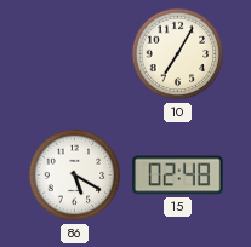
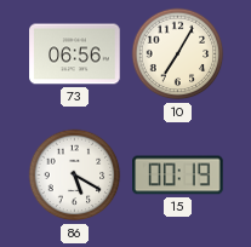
73: none -> 06:56 (75, 54)
15: 02:48 -> 00:19 (178, 176)
